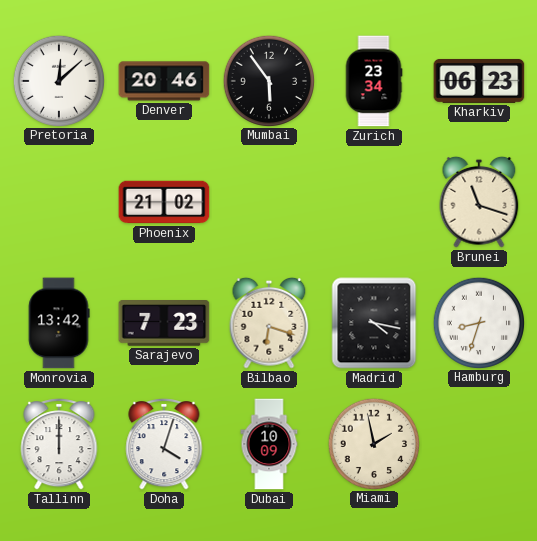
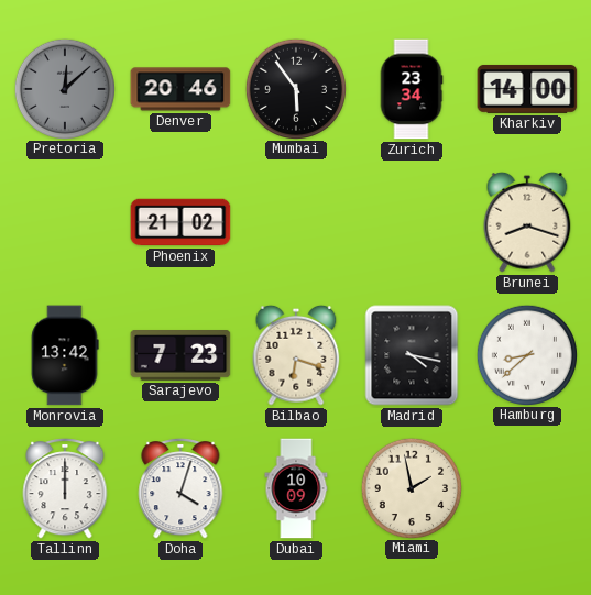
Pretoria dial: white -> grey (64, 88)
Kharkiv: 06:23 -> 14:00 (527, 89)
Brunei: 11:18 -> 8:18 (527, 222)
Hamburg: 8:33 -> 8:38 (526, 354)
